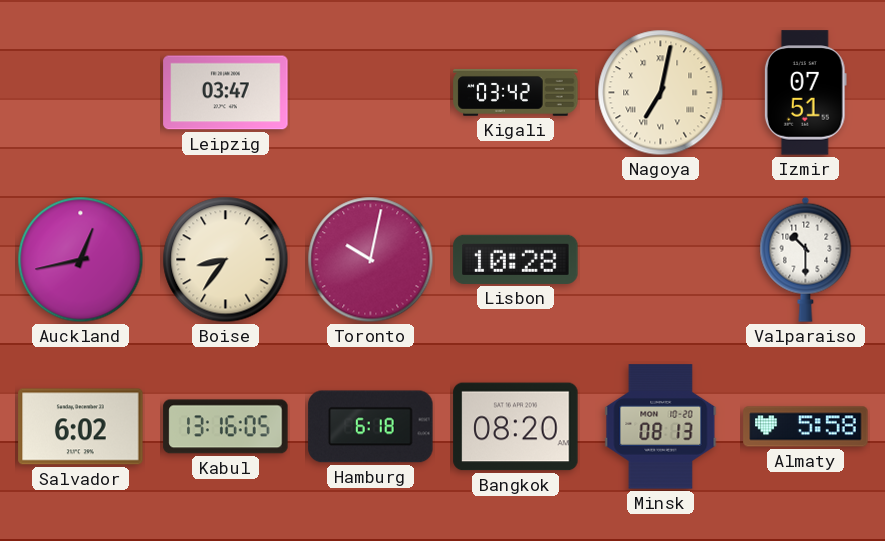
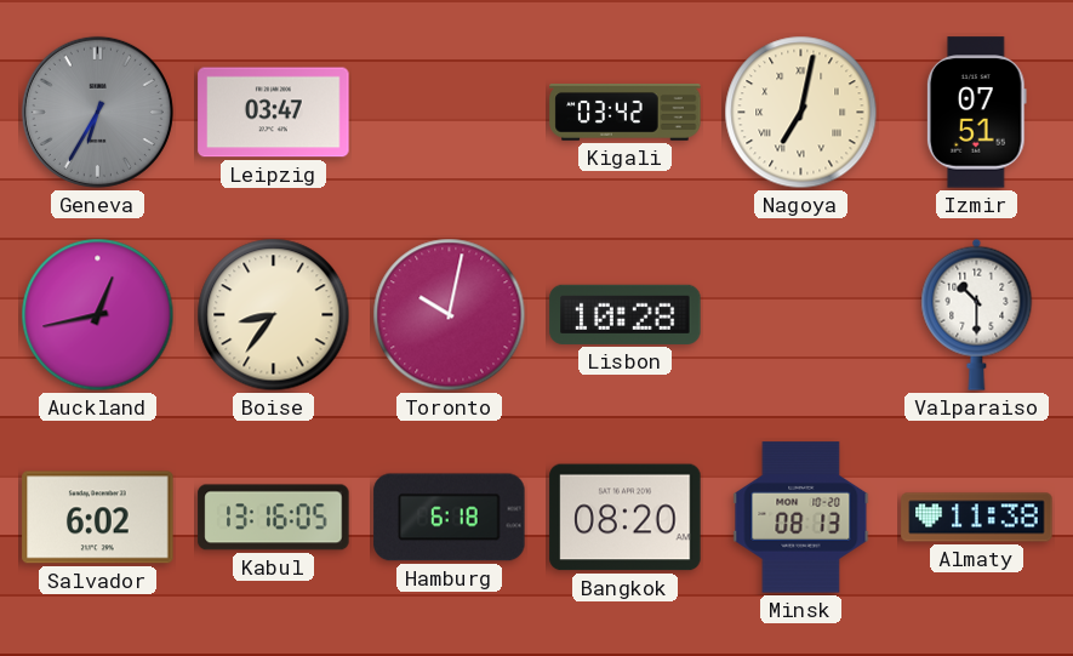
Geneva: none -> 6:35 (97, 112)
Almaty: 5:58 -> 11:38 (977, 518)
